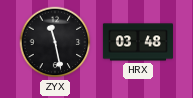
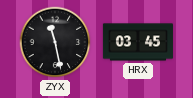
HRX: 03:48 -> 03:45 (138, 42)
